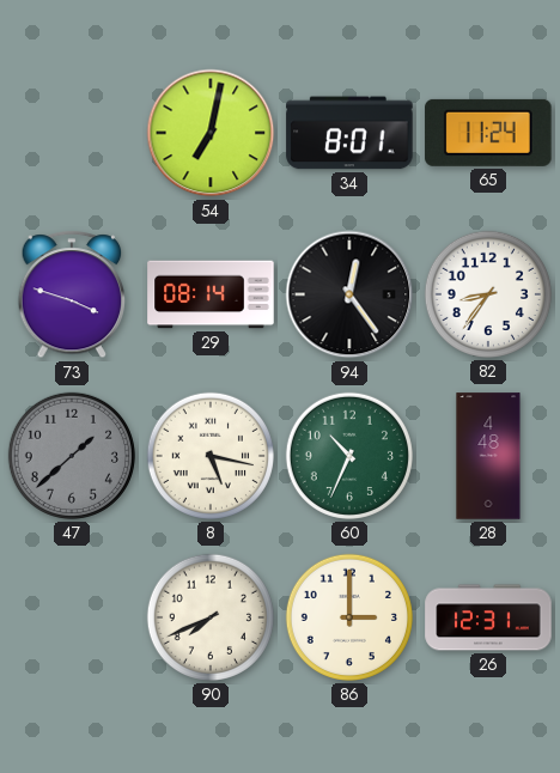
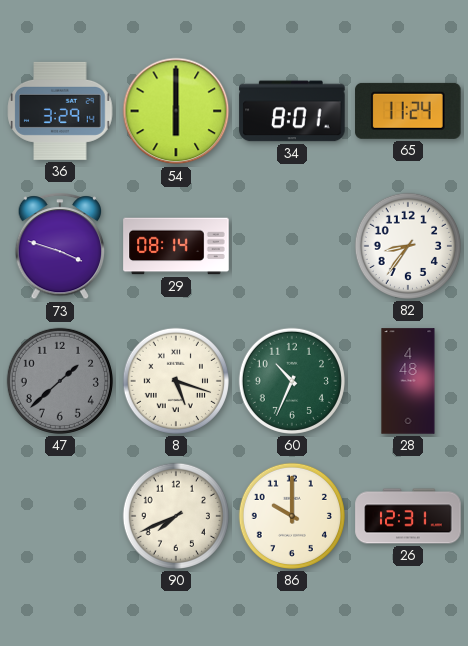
36: none -> 3:29 (60, 111)
54: 7:02 -> 6:00 (176, 111)
94: 12:24 -> none (349, 294)
8: 5:17 -> 5:18 (176, 381)
86: 3:00 -> 10:00 (292, 516)
